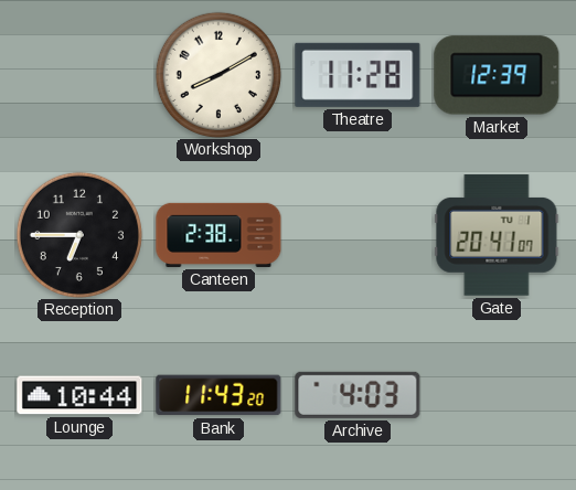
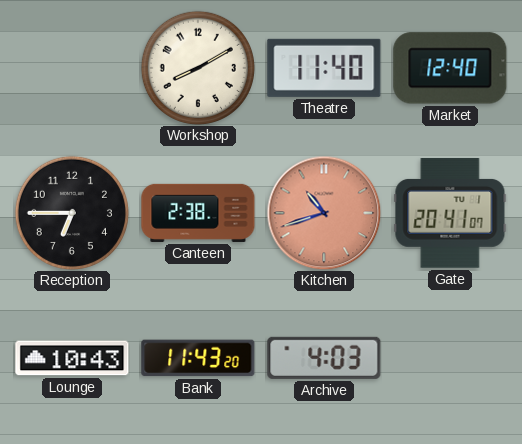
Theatre: 11:28 -> 11:40 (324, 68)
Market: 12:39 -> 12:40 (450, 68)
Kitchen: none -> 10:42 (324, 213)
Lounge: 10:44 -> 10:43 (72, 358)
